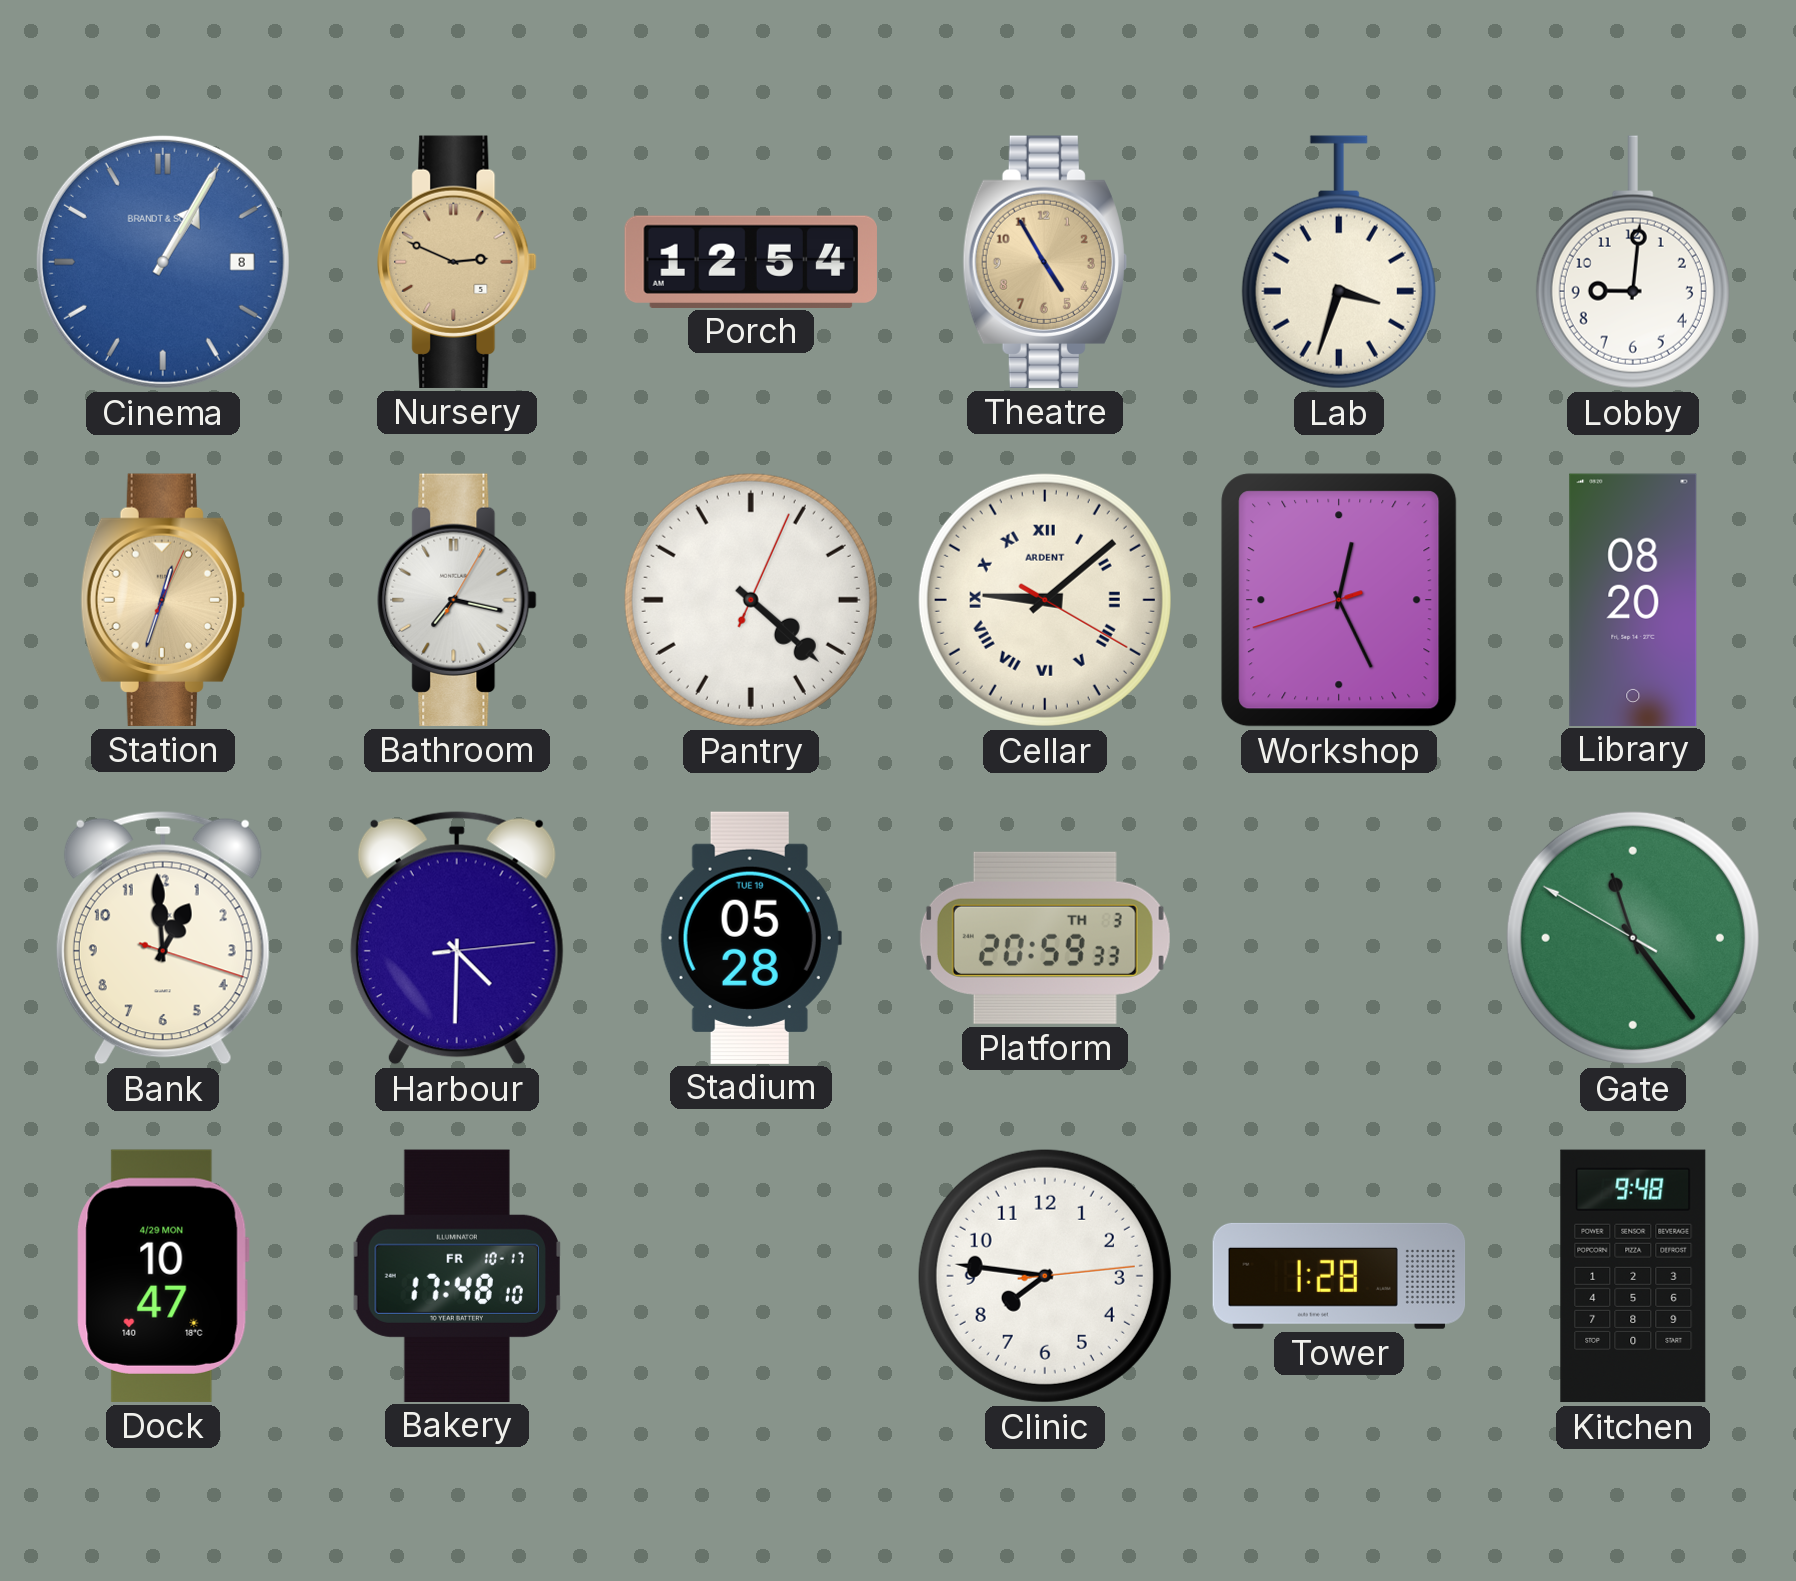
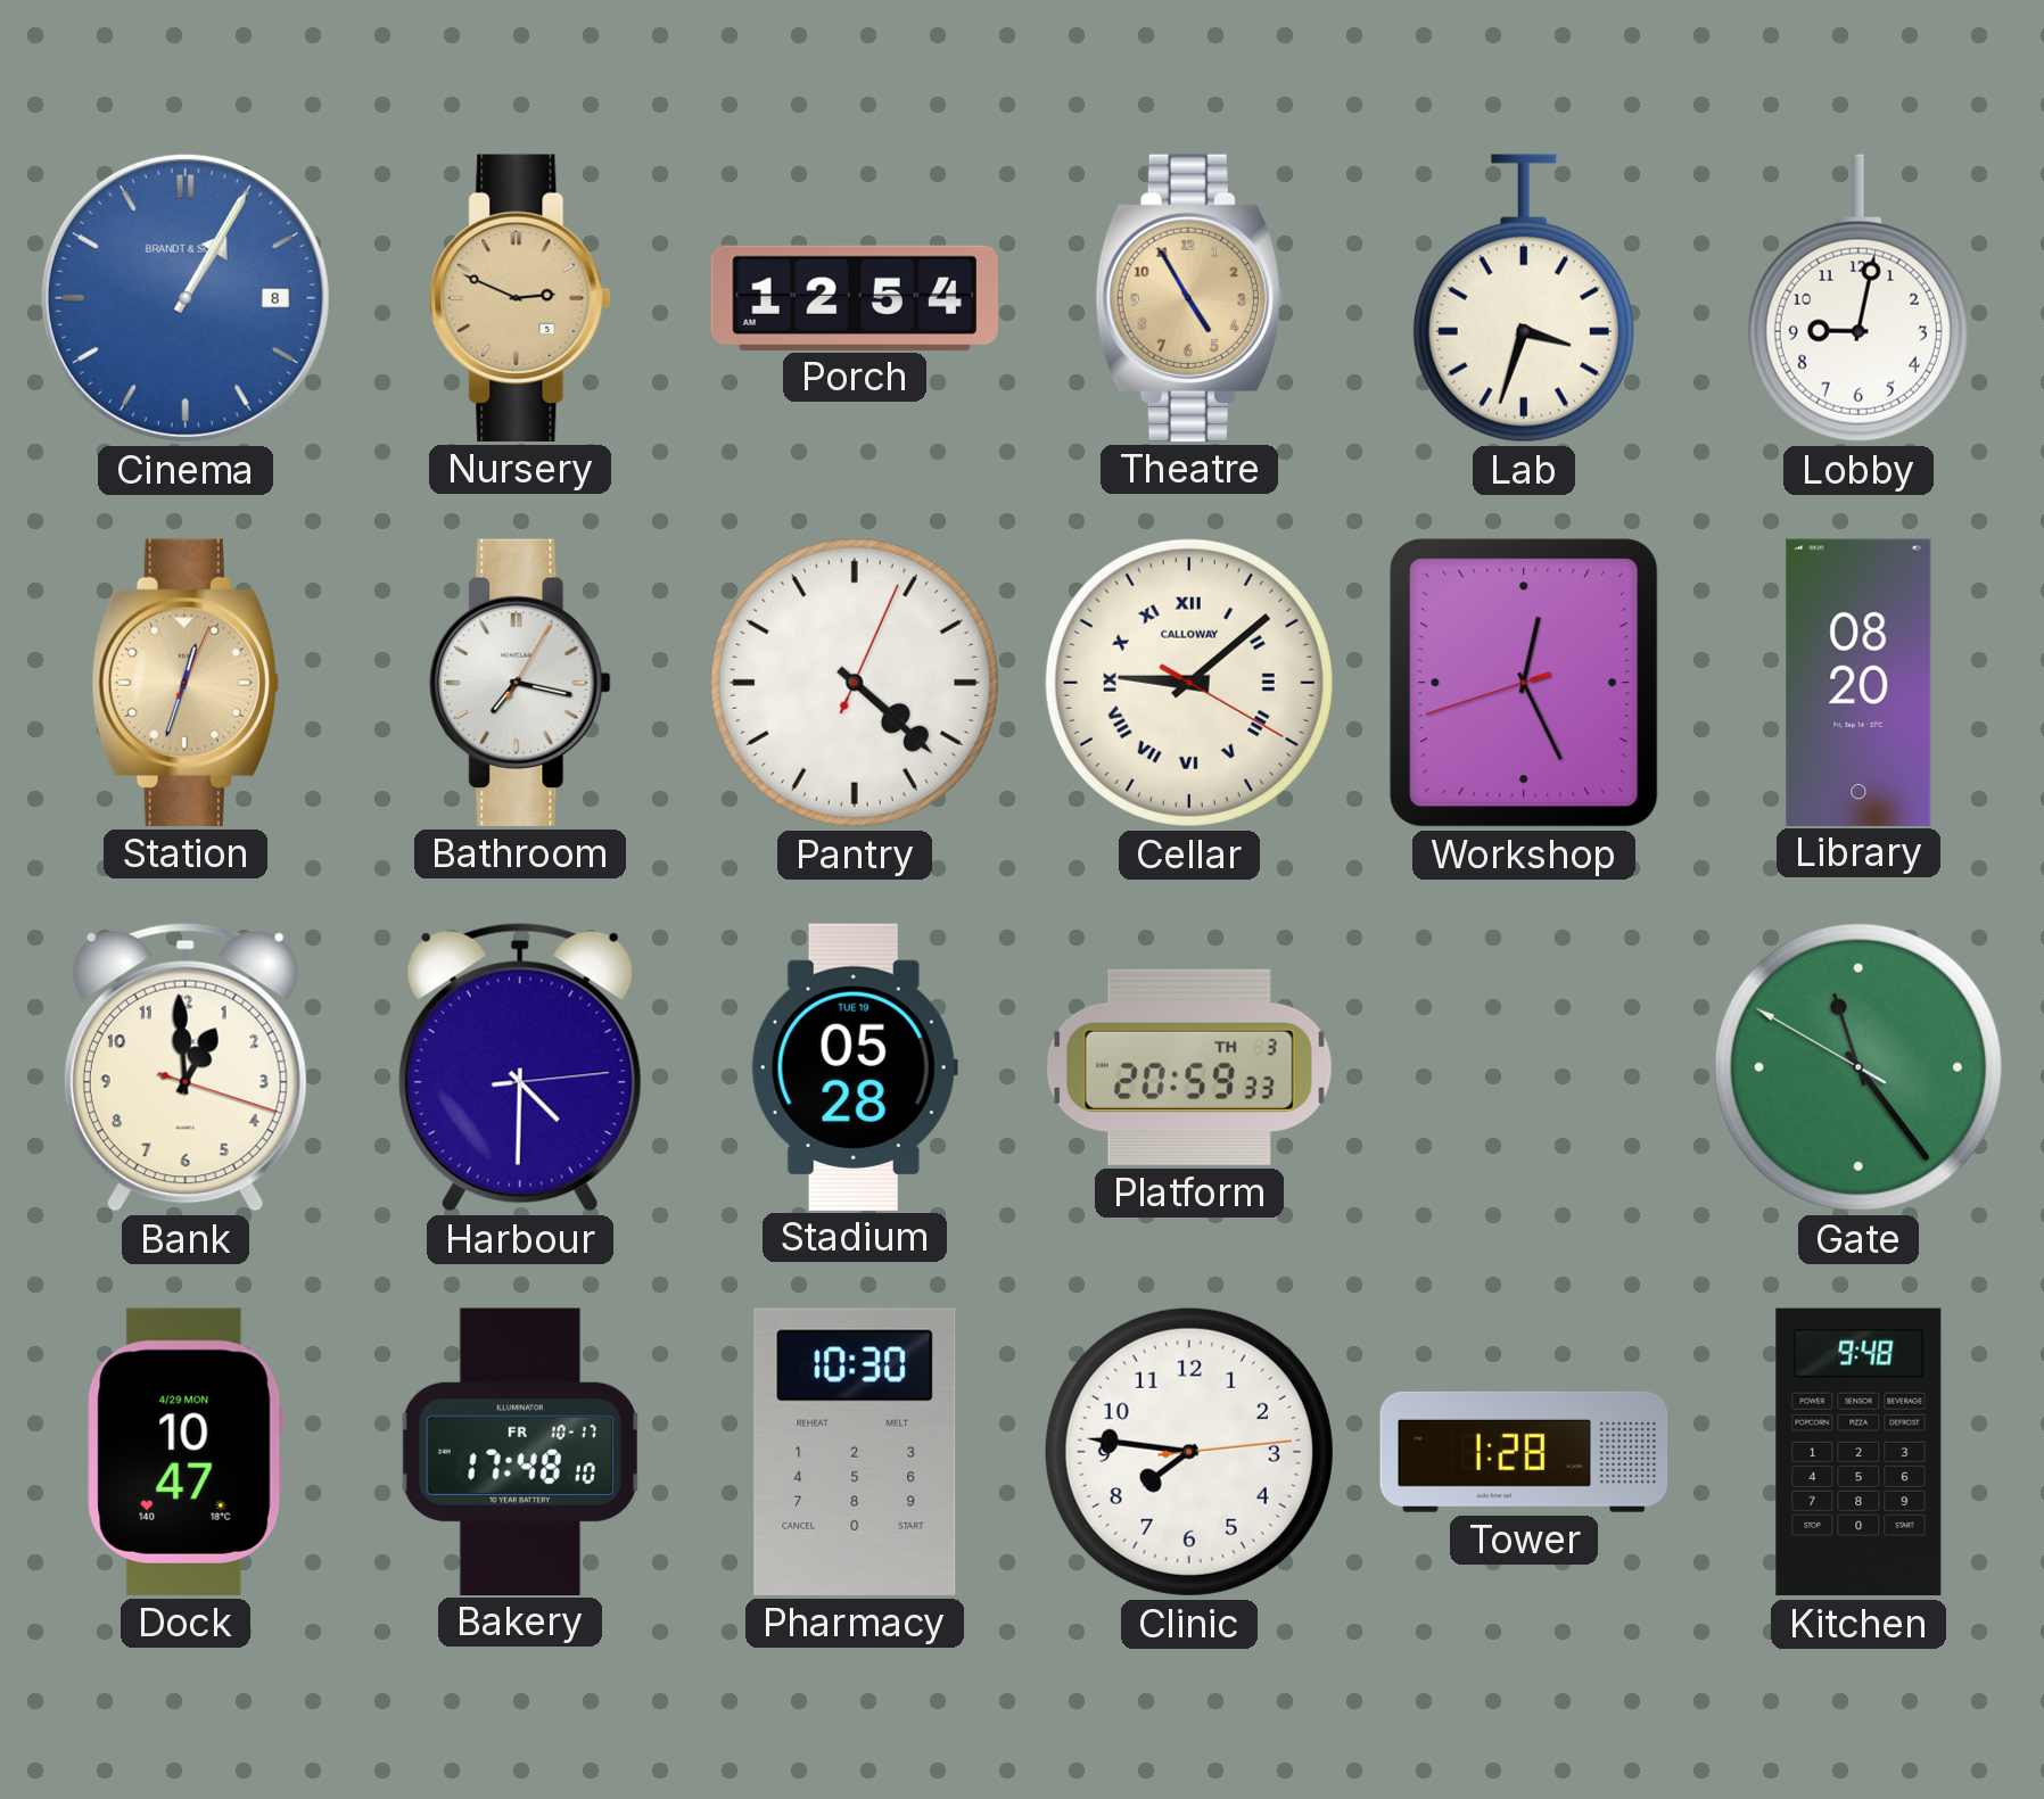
Lobby: 9:01 -> 9:02 (1858, 298)
Cellar brand: ARDENT -> CALLOWAY (1189, 683)
Pharmacy: none -> 10:30 (855, 1452)
